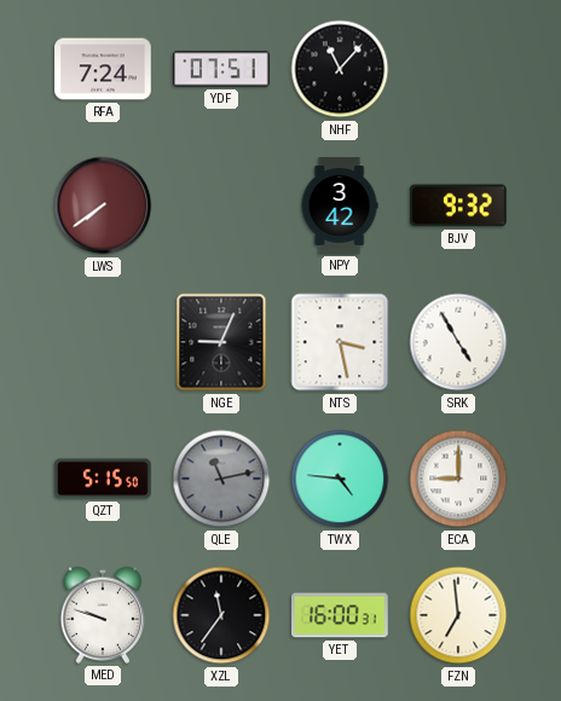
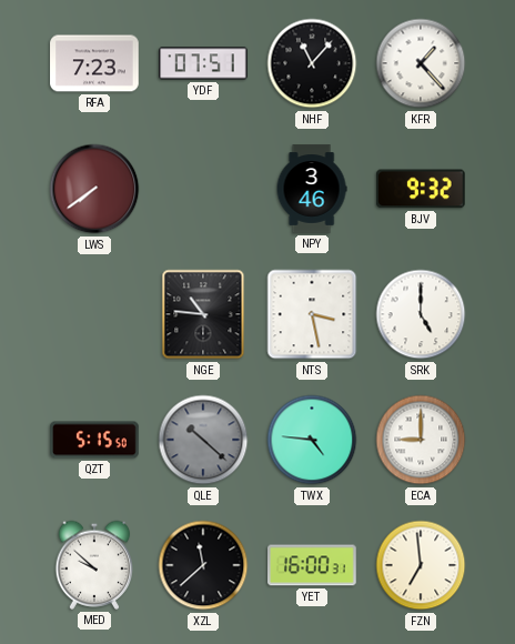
RFA: 7:24 -> 7:23 (94, 63)
KFR: none -> 1:23 (421, 63)
NPY: 3:42 -> 3:46 (312, 189)
NGE: 9:04 -> 10:46 (203, 314)
SRK: 4:55 -> 5:00 (421, 314)
QLE: 11:13 -> 10:22 (203, 440)
MED: 9:48 -> 9:52 (94, 565)
XZL: 11:36 -> 11:38 (203, 565)
